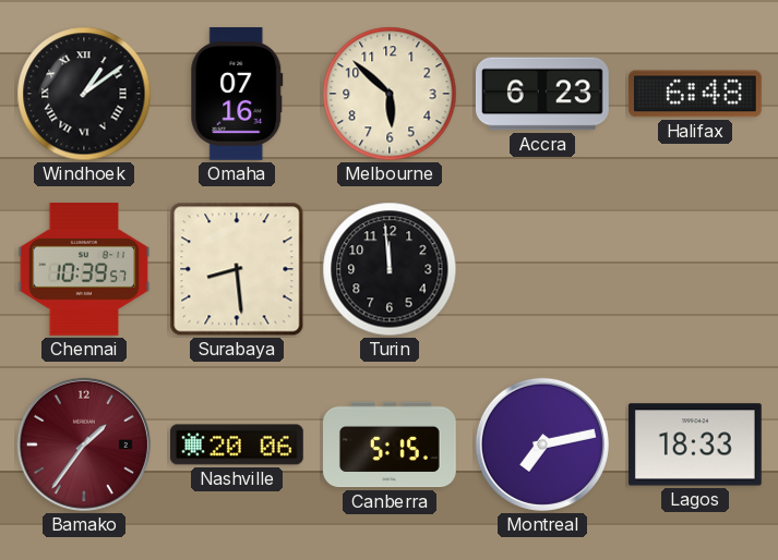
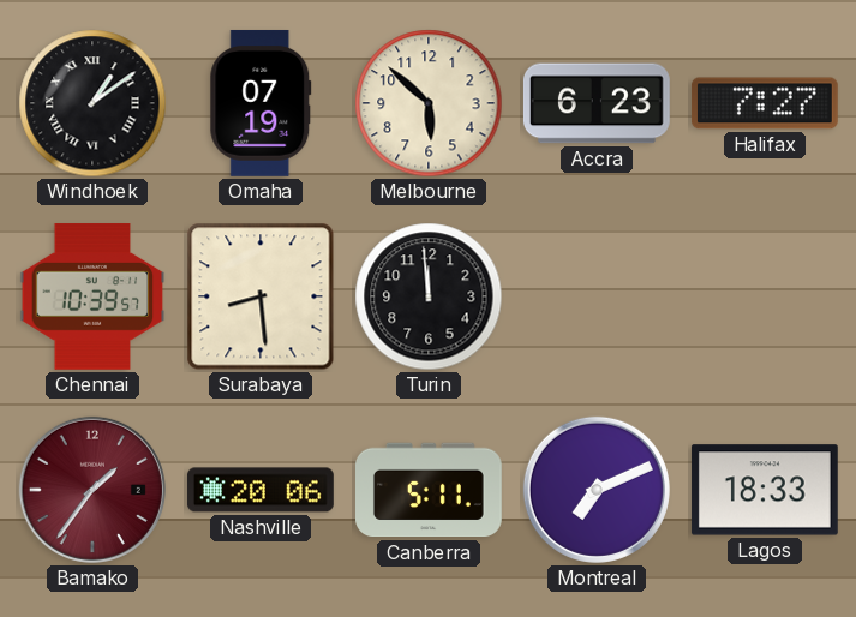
Omaha: 07:16 -> 07:19 (261, 103)
Halifax: 6:48 -> 7:27 (765, 103)
Canberra: 5:15 -> 5:11 (430, 490)
Montreal: 7:13 -> 7:11 (597, 490)
